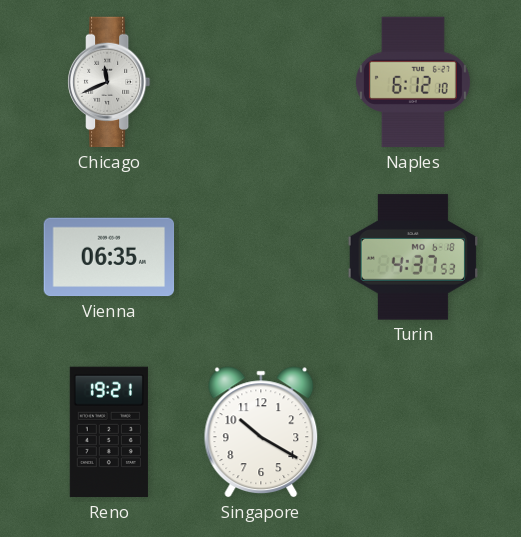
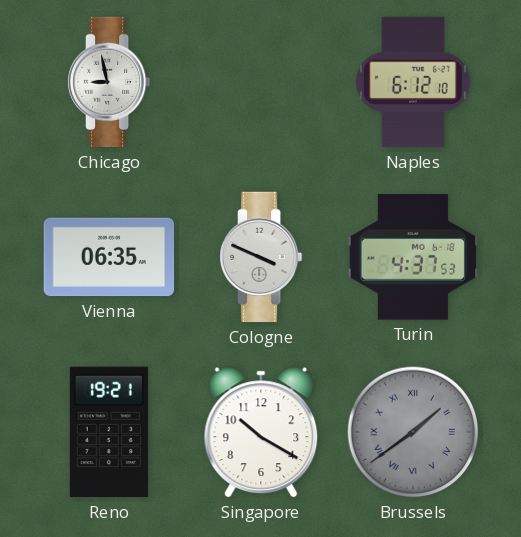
Chicago: 11:41 -> 8:58 (109, 82)
Cologne: none -> 3:49 (261, 257)
Brussels: none -> 1:39 (413, 432)
